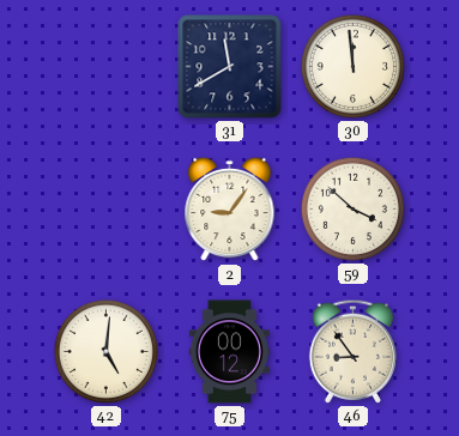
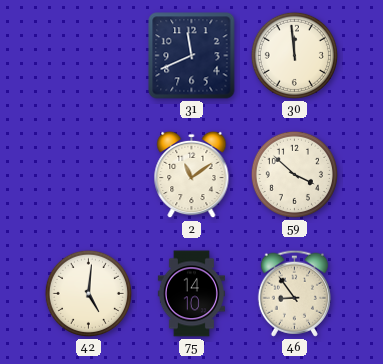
31: 11:40 -> 11:41 (192, 56)
2: 9:06 -> 11:09 (192, 175)
75: 00:12 -> 14:10 (191, 294)
